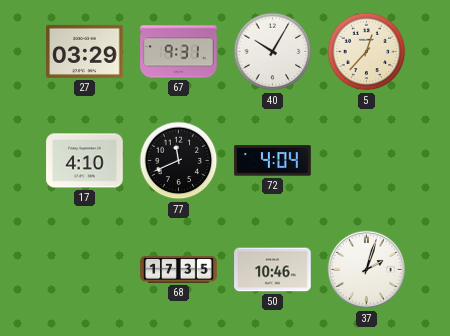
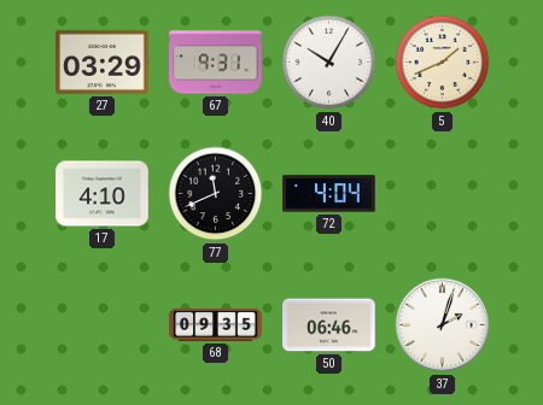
5: 12:37 -> 1:41 (443, 63)
68: 17:35 -> 09:35 (216, 324)
50: 10:46 -> 06:46 (329, 325)
